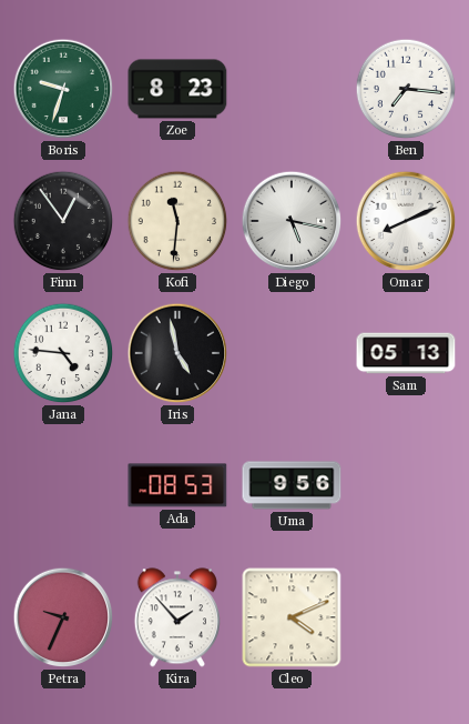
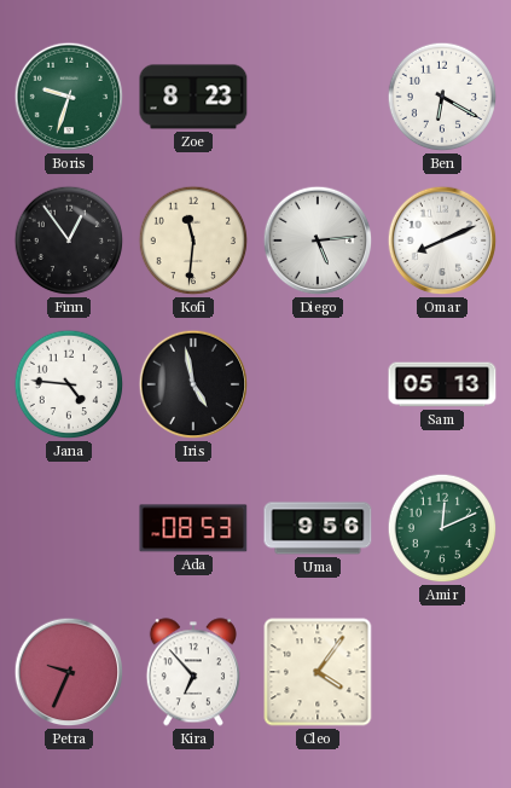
Ben: 7:16 -> 6:20 (442, 97)
Diego: 5:17 -> 5:14 (318, 241)
Amir: none -> 12:11 (442, 528)
Kira: 1:53 -> 6:53 (193, 672)
Cleo: 4:11 -> 4:06 (318, 672)
